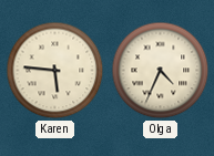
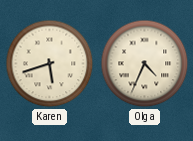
Karen: 5:46 -> 5:42 (50, 64)
